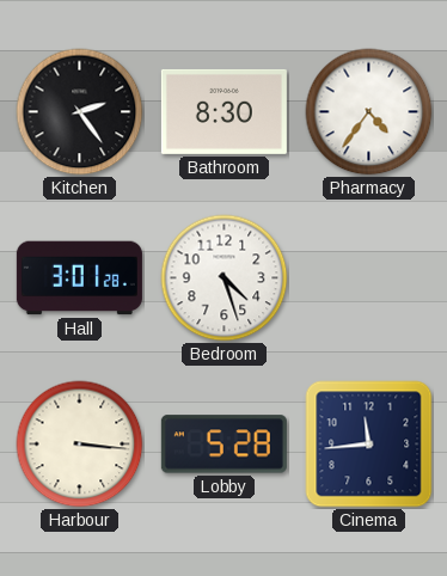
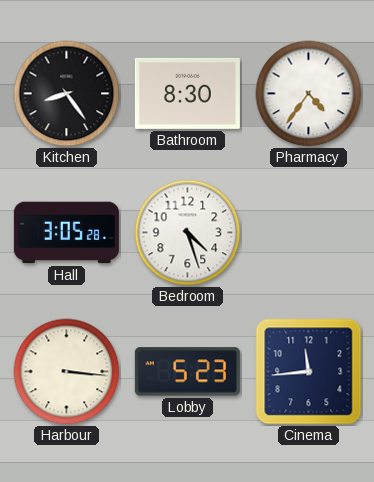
Kitchen: 2:24 -> 8:24 (67, 94)
Hall: 3:01 -> 3:05 (66, 233)
Lobby: 5:28 -> 5:23 (187, 372)
